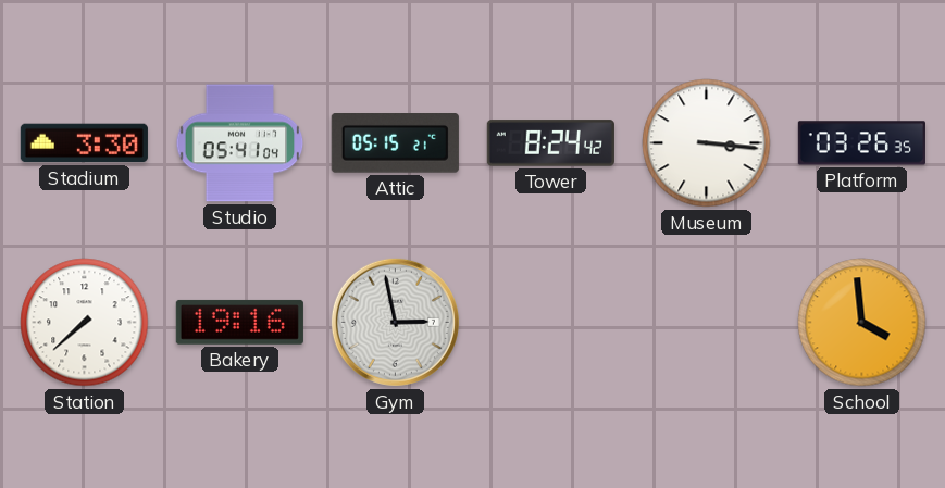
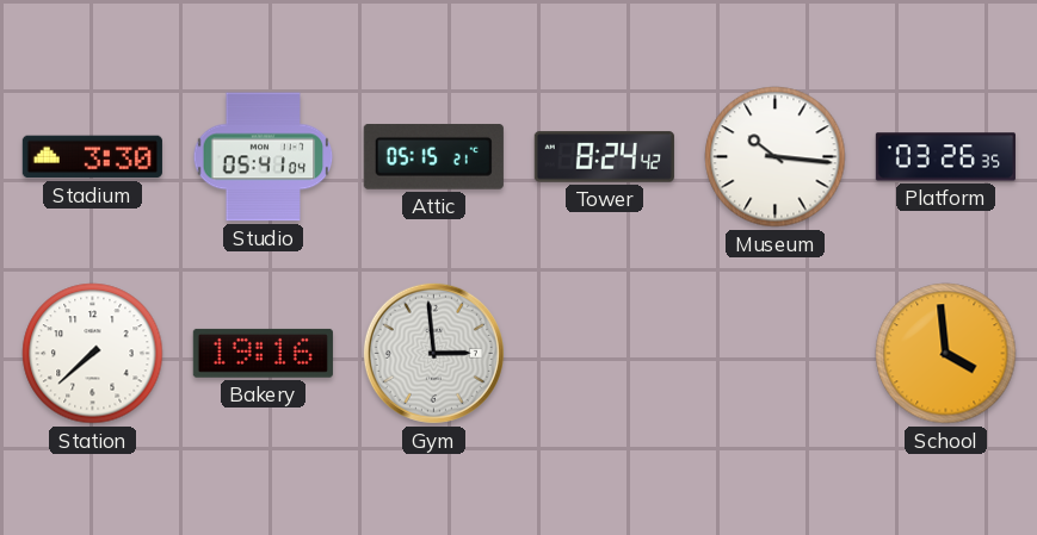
Museum: 3:16 -> 10:16 (776, 157)
Gym: 2:58 -> 2:59 (433, 353)
